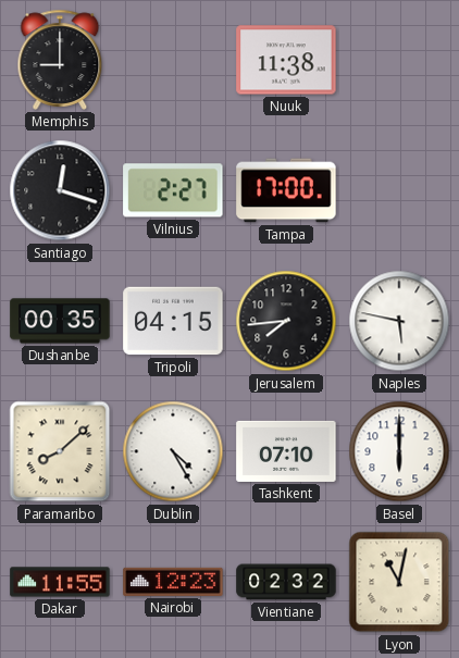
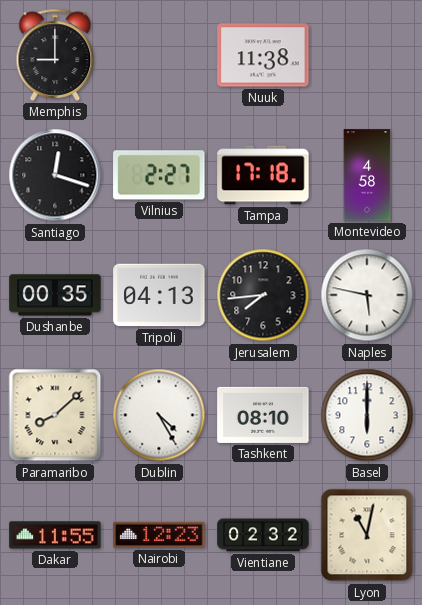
Tampa: 17:00 -> 17:18 (263, 175)
Montevideo: none -> 4:58 (367, 175)
Tripoli: 04:15 -> 04:13 (159, 295)
Tashkent: 07:10 -> 08:10 (263, 415)
